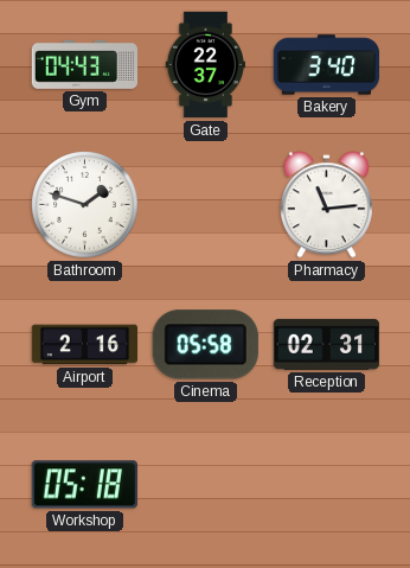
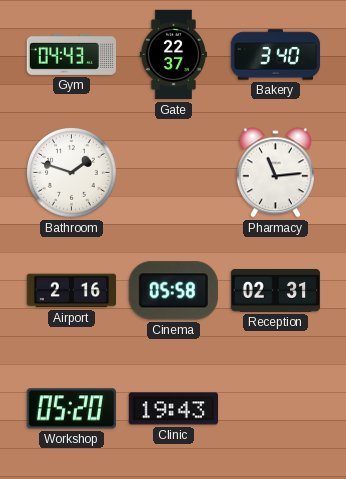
Workshop: 05:18 -> 05:20 (71, 409)
Clinic: none -> 19:43 (174, 409)
